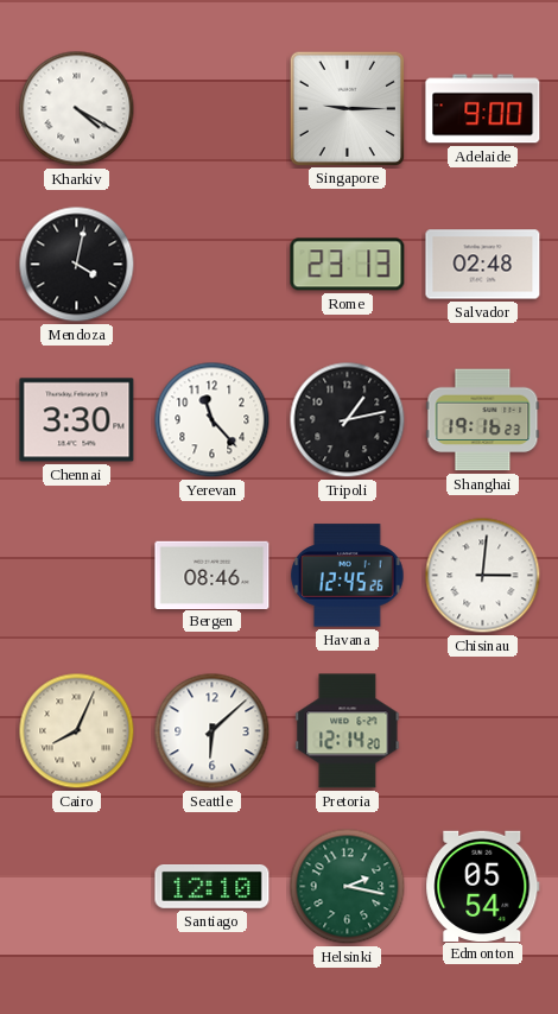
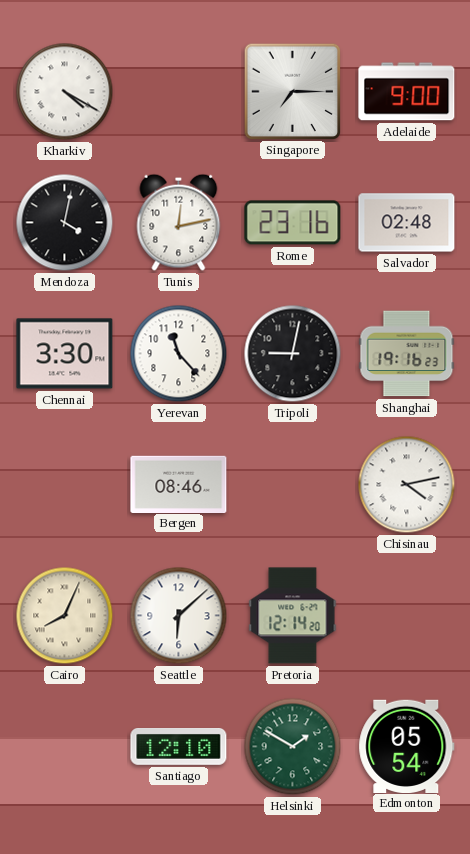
Singapore: 9:15 -> 7:15 (292, 91)
Tunis: none -> 12:13 (179, 222)
Rome: 23:13 -> 23:16 (293, 223)
Tripoli: 1:13 -> 9:02 (293, 354)
Havana: 12:45 -> none (348, 576)
Chisinau: 3:01 -> 4:13 (407, 485)
Helsinki: 2:17 -> 1:50 (293, 747)
